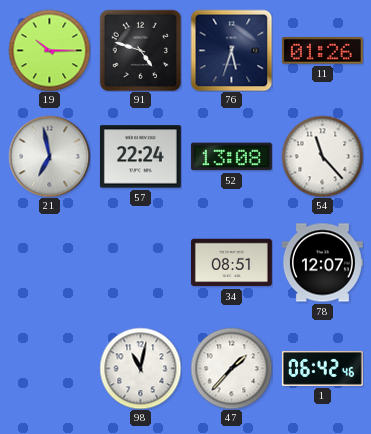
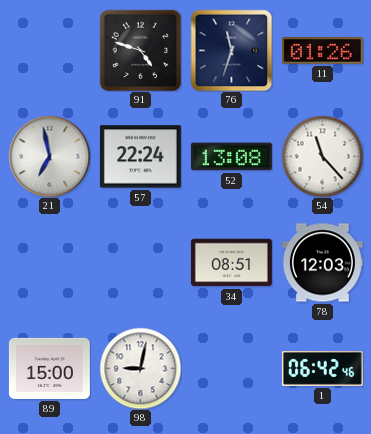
19: 10:15 -> none (49, 50)
76: 5:33 -> 11:33 (231, 50)
78: 12:07 -> 12:03 (322, 263)
89: none -> 15:00 (49, 368)
98: 11:02 -> 9:02 (140, 368)
47: 1:37 -> none (231, 368)
